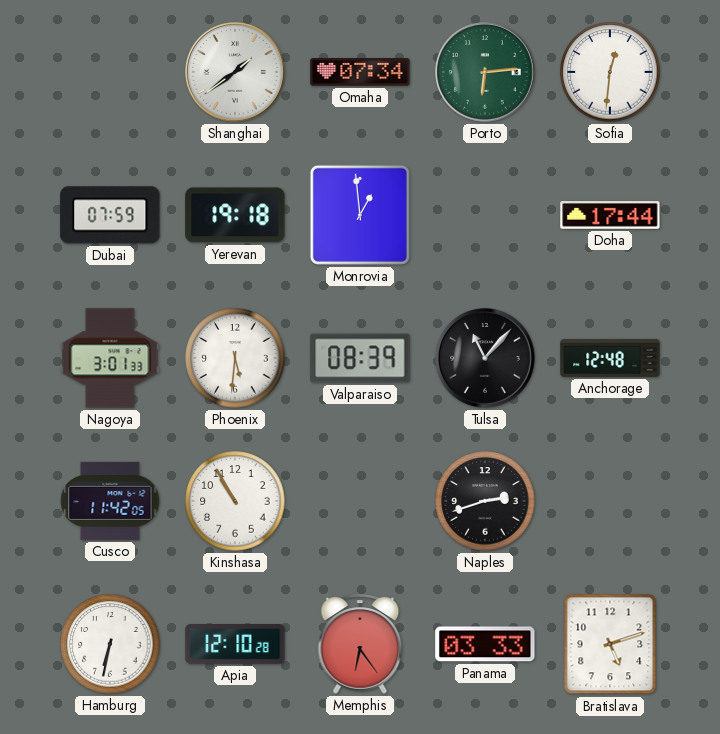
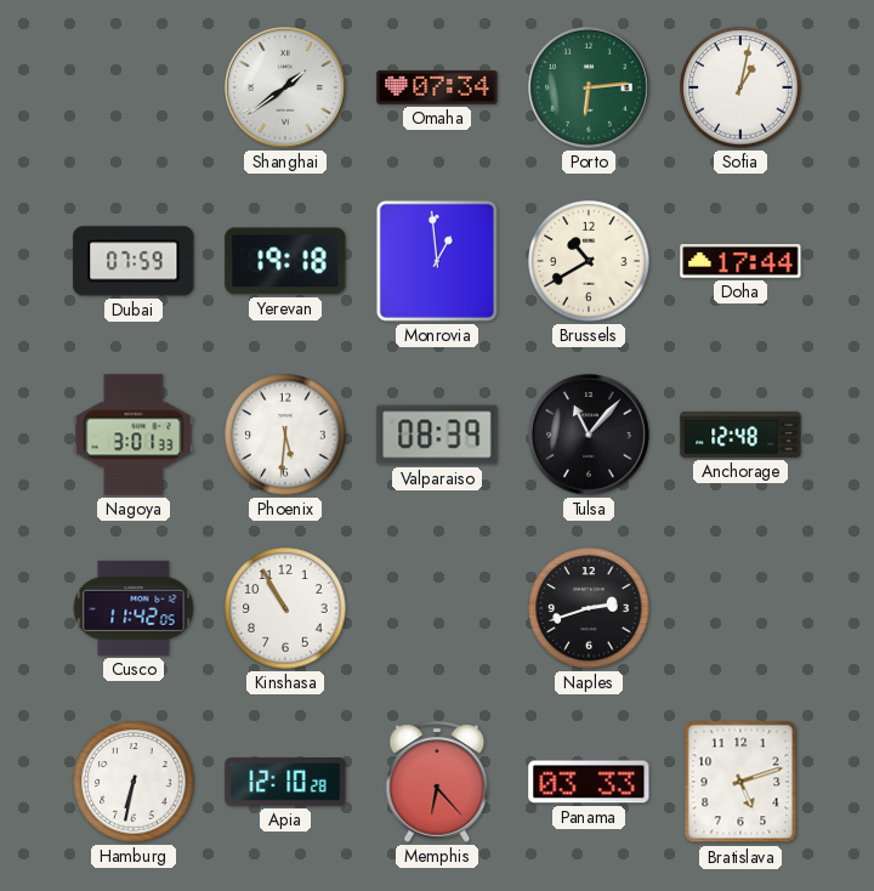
Sofia: 12:31 -> 1:02 (740, 87)
Brussels: none -> 10:40 (589, 261)
Memphis: 6:24 -> 6:23 (437, 782)
